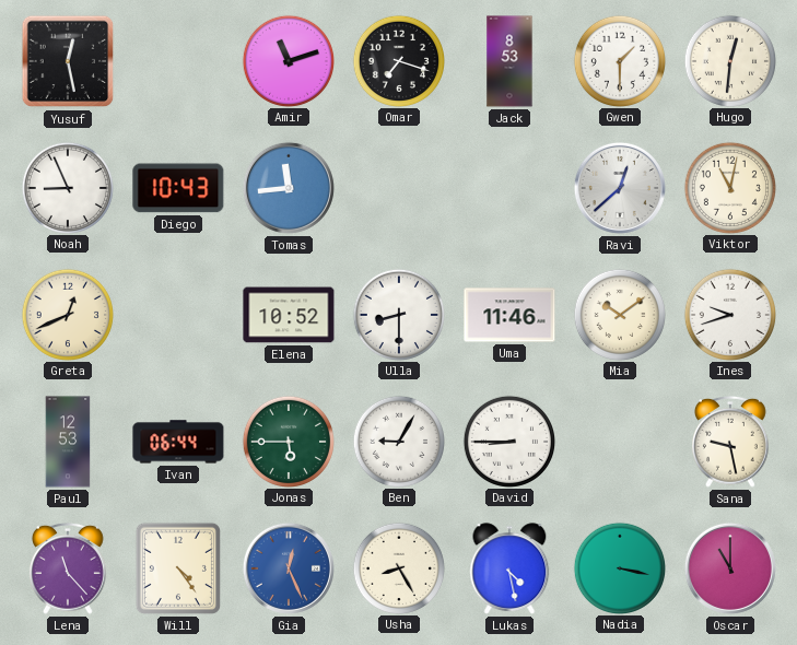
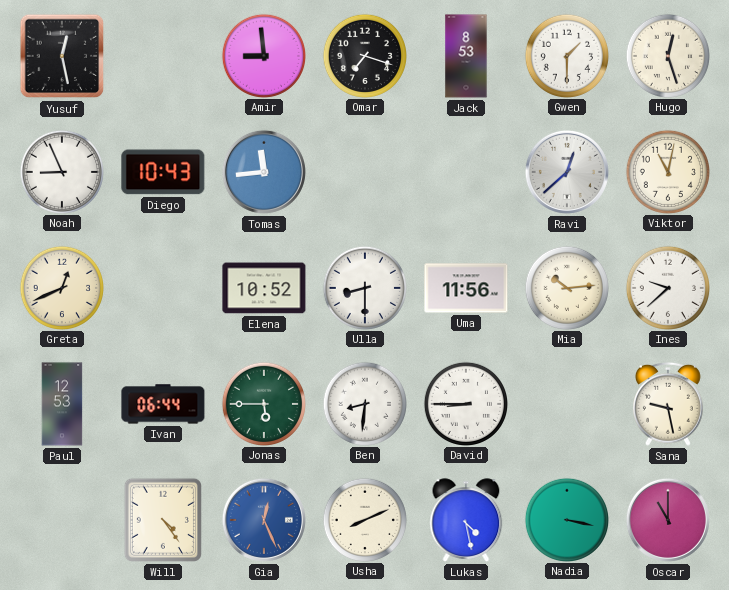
Amir: 11:12 -> 8:59 (263, 55)
Hugo: 12:31 -> 12:27 (667, 55)
Uma: 11:46 -> 11:56 (466, 288)
Mia: 10:09 -> 10:14 (566, 287)
Ines: 9:42 -> 9:38 (667, 287)
Ben: 9:05 -> 8:31 (364, 403)
Lena: 11:23 -> none (69, 568)
Usha: 8:25 -> 8:11 (364, 519)
